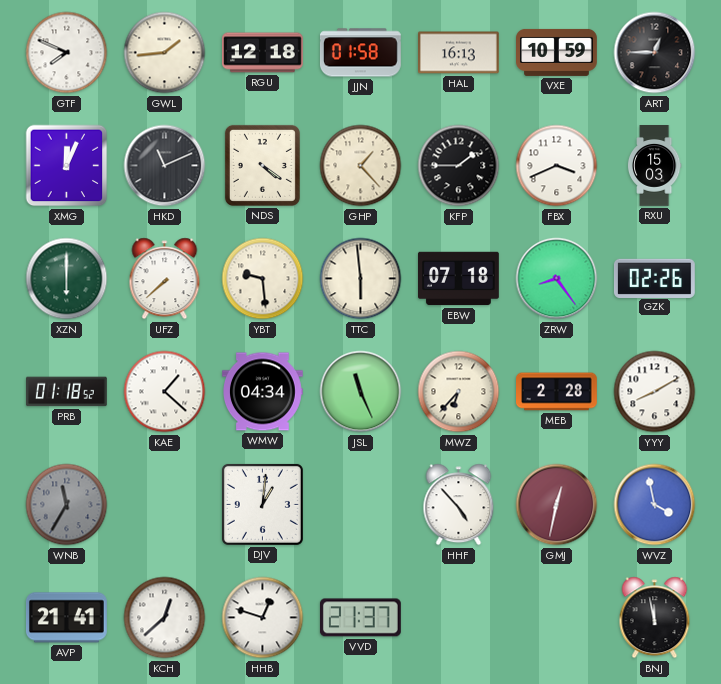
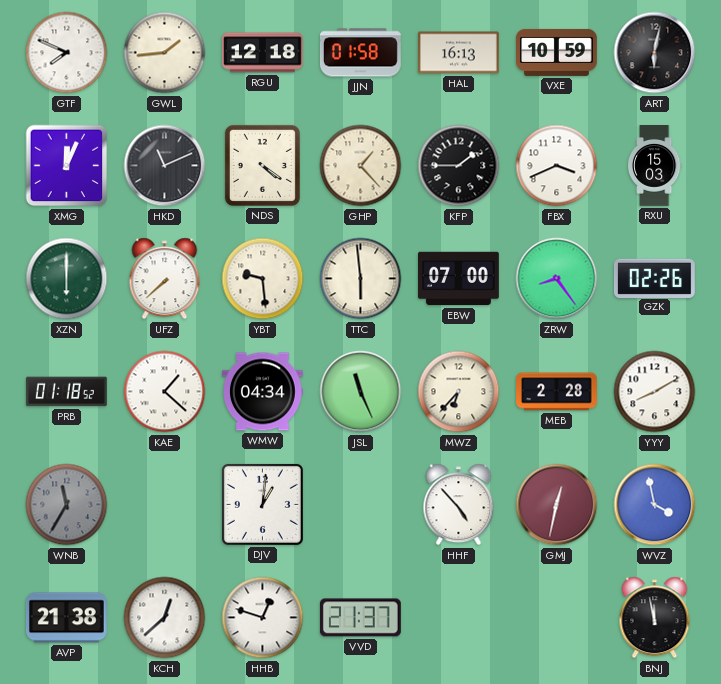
ART: 12:45 -> 6:02 (655, 53)
EBW: 07:18 -> 07:00 (459, 279)
AVP: 21:41 -> 21:38 (66, 618)
